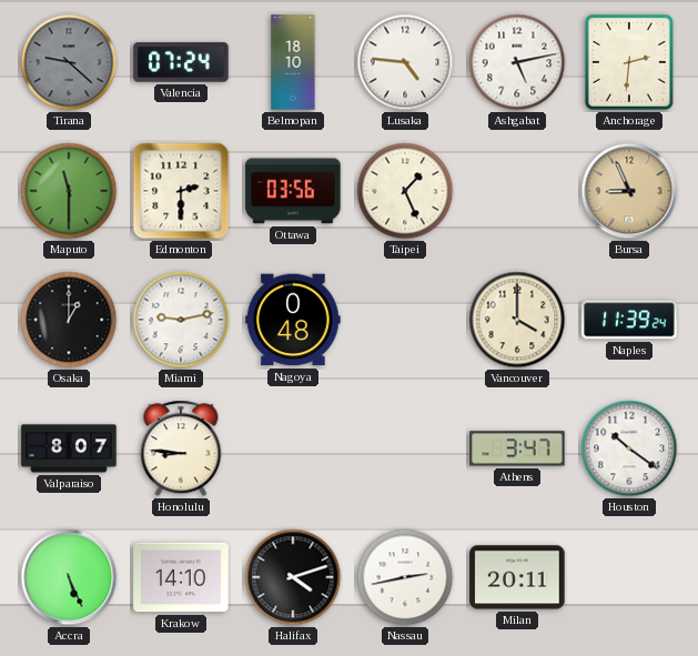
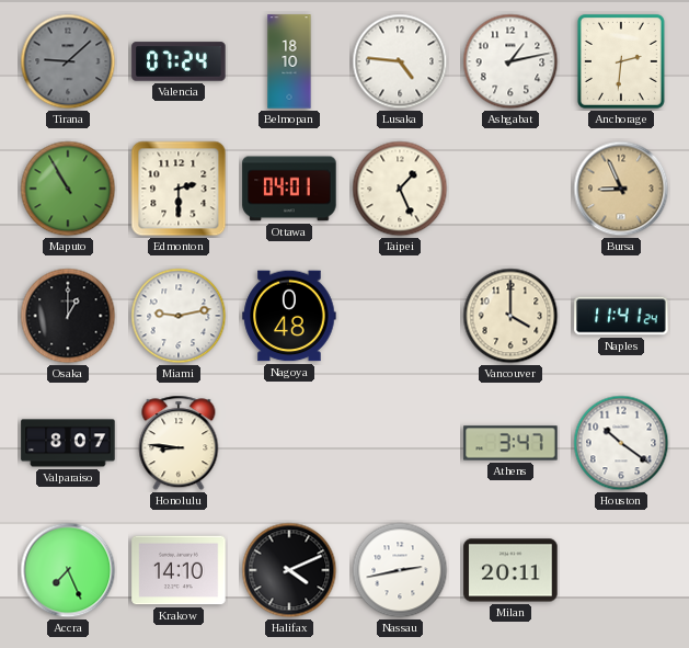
Tirana: 9:22 -> 9:08 (68, 61)
Ashgabat: 5:13 -> 1:13 (510, 61)
Maputo: 11:30 -> 10:55 (68, 189)
Ottawa: 03:56 -> 04:01 (289, 189)
Naples: 11:39 -> 11:41 (621, 316)
Accra: 5:26 -> 7:26 (68, 570)
Halifax: 4:12 -> 4:11 (289, 570)
